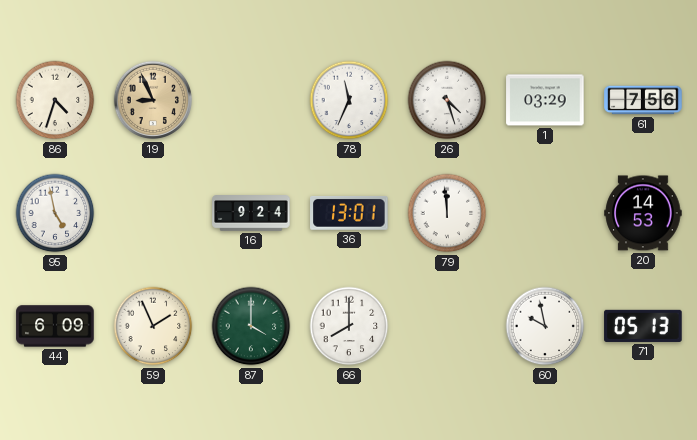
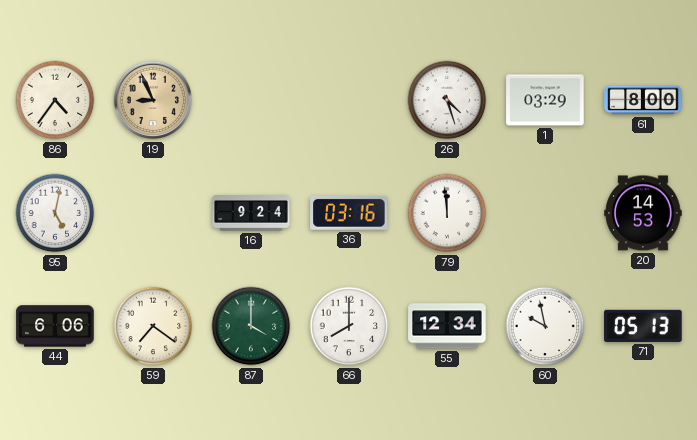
86: 4:33 -> 4:36 (55, 100)
78: 11:34 -> none (349, 100)
61: 7:56 -> 8:00 (643, 100)
95: 4:58 -> 5:02 (55, 213)
36: 13:01 -> 03:16 (349, 213)
44: 6:09 -> 6:06 (55, 326)
59: 1:56 -> 7:21 (153, 326)
55: none -> 12:34 (447, 326)
